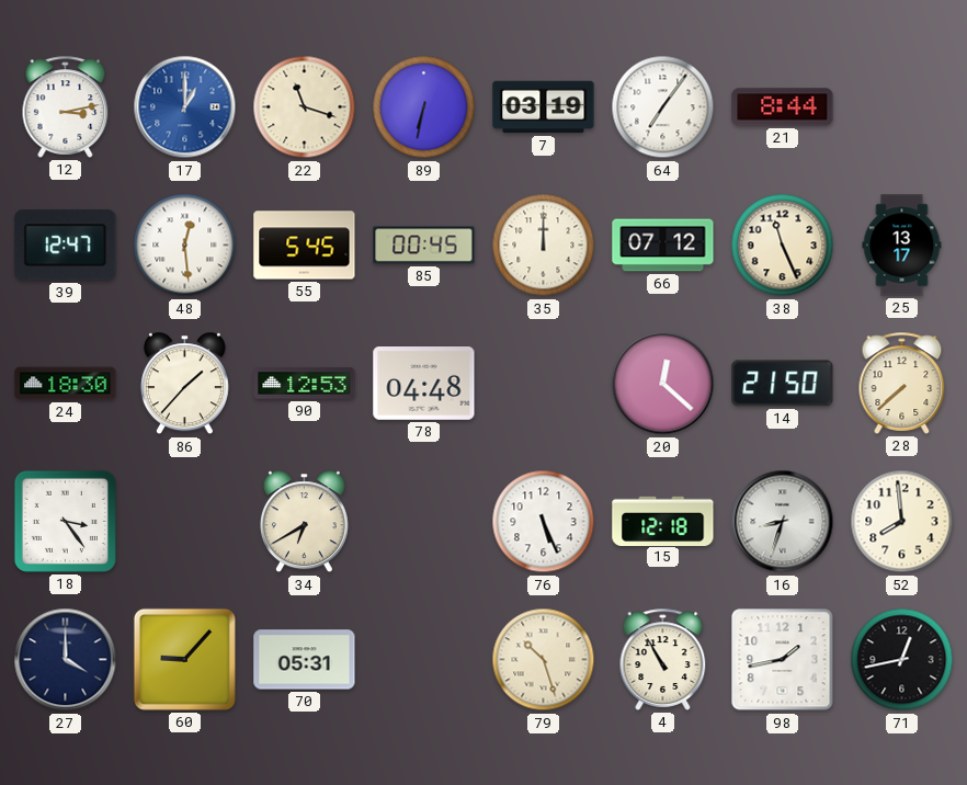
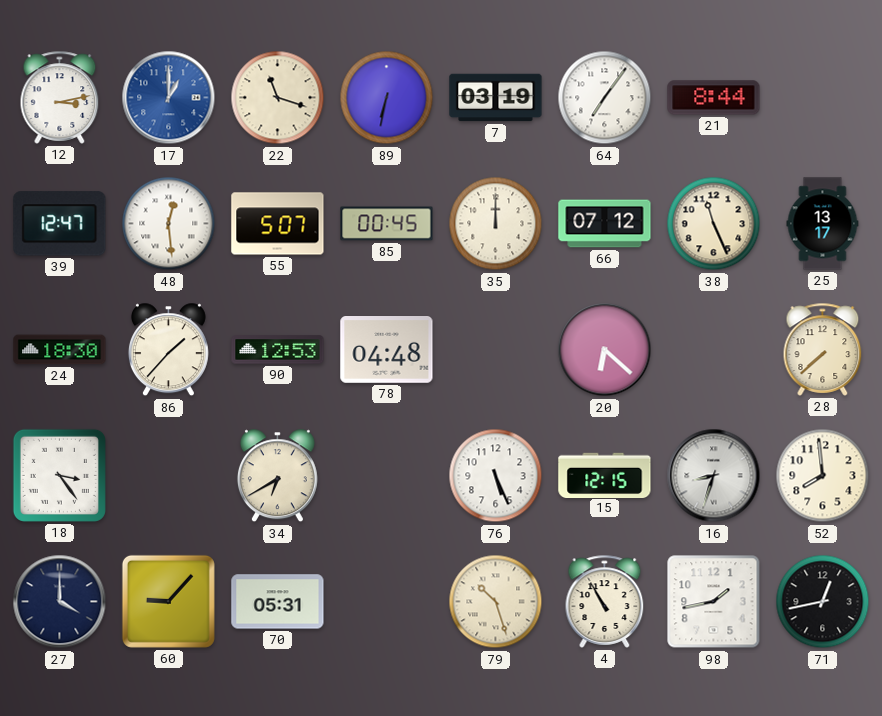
55: 5:45 -> 5:07 (278, 224)
20: 12:22 -> 6:22 (605, 350)
14: 21:50 -> none (783, 384)
15: 12:18 -> 12:15 (605, 475)
